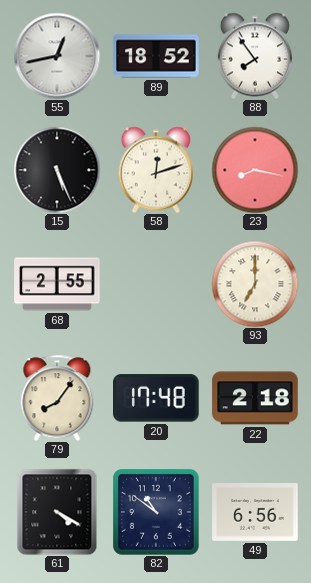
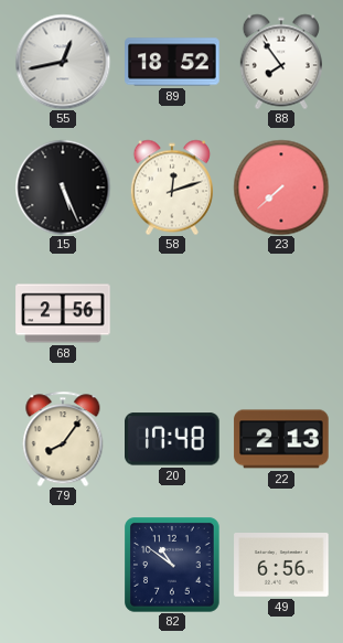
23: 8:17 -> 7:38 (281, 187)
68: 2:55 -> 2:56 (63, 313)
93: 7:00 -> none (255, 284)
22: 2:18 -> 2:13 (281, 439)
61: 4:20 -> none (57, 512)
